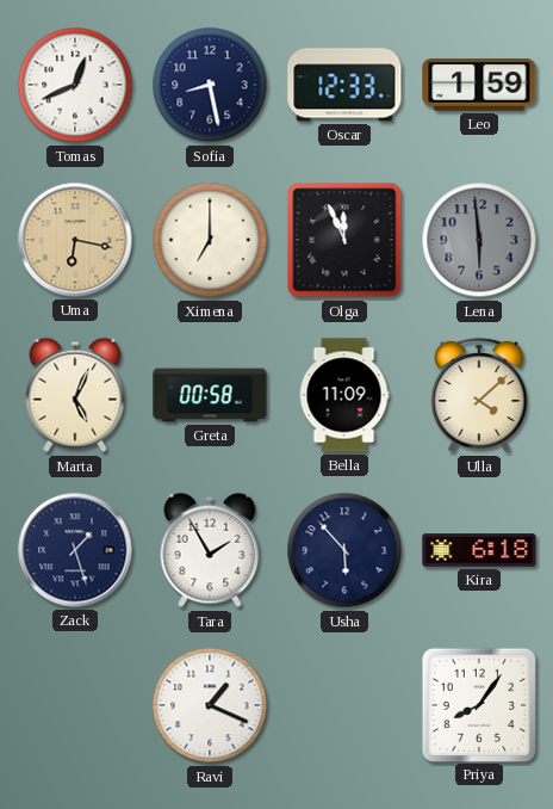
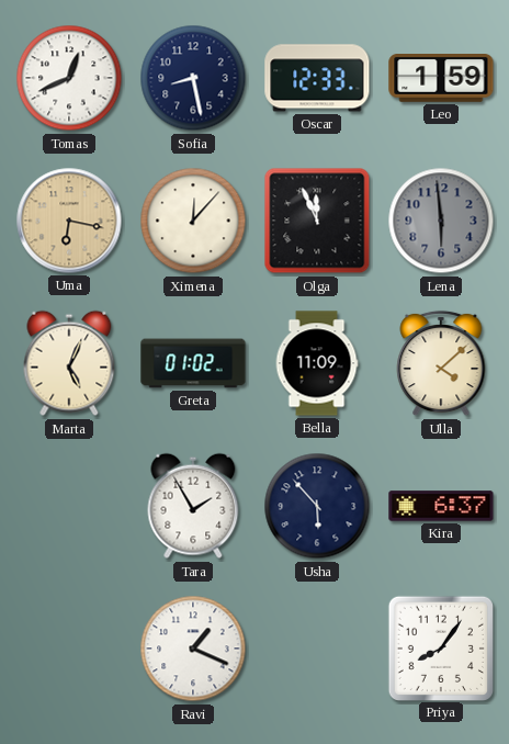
Ximena: 7:00 -> 12:07 (193, 221)
Greta: 00:58 -> 01:02 (193, 363)
Zack: 1:27 -> none (75, 550)
Kira: 6:18 -> 6:37 (441, 506)
